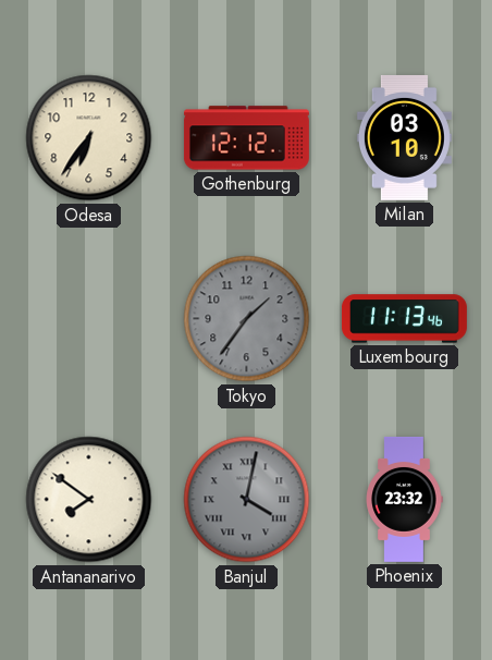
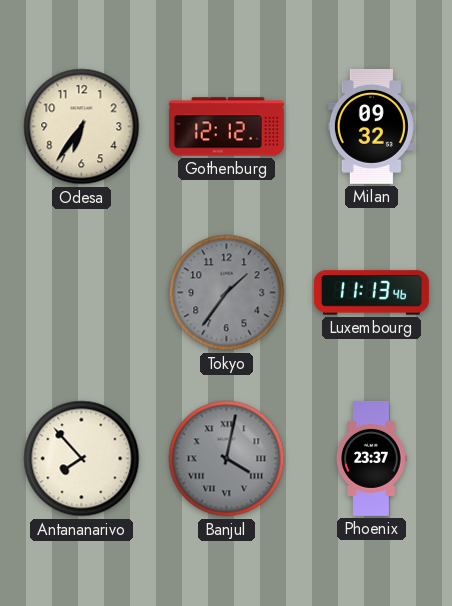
Milan: 03:10 -> 09:32 (371, 126)
Antananarivo: 7:51 -> 7:53 (82, 459)
Phoenix: 23:32 -> 23:37 (371, 458)
